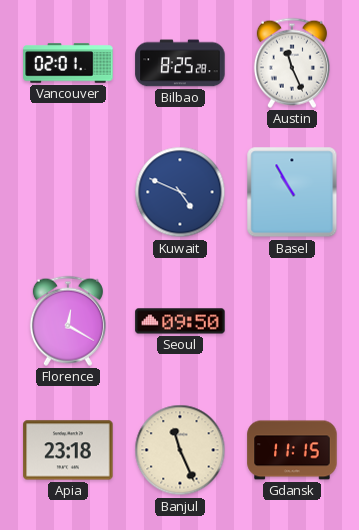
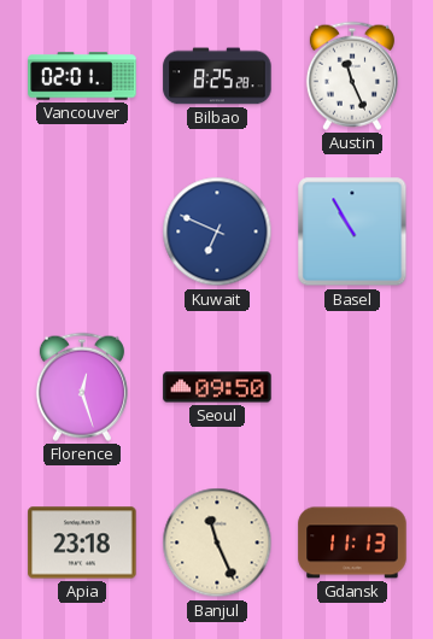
Kuwait: 4:49 -> 6:49 (217, 231)
Florence: 12:20 -> 12:27 (82, 387)
Gdansk: 11:15 -> 11:13 (352, 543)
